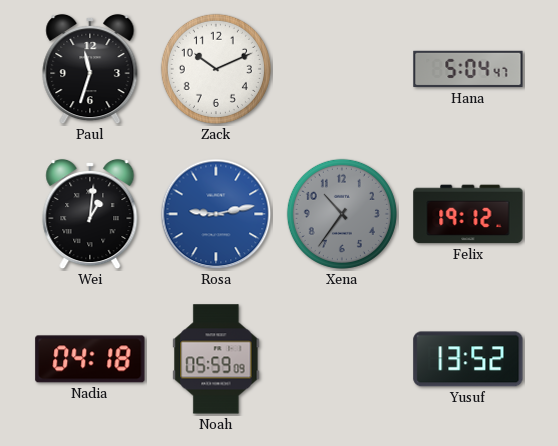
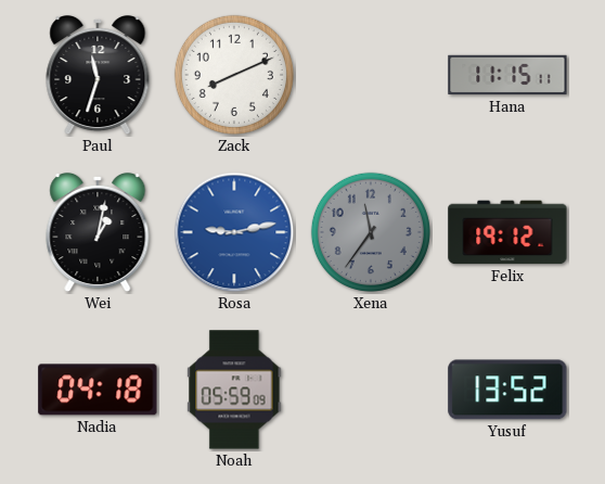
Zack: 10:11 -> 8:11 (234, 75)
Hana: 5:04 -> 11:15 (507, 75)
Wei: 1:01 -> 1:02 (98, 232)
Xena: 10:36 -> 11:36 (371, 232)
